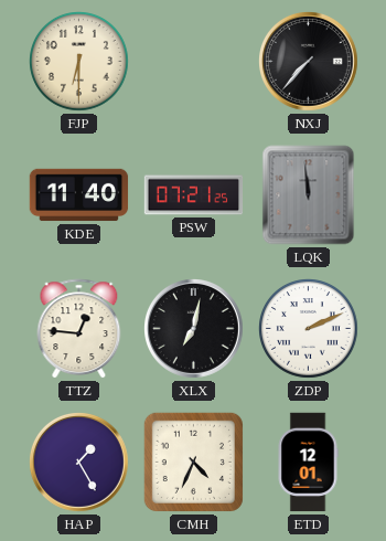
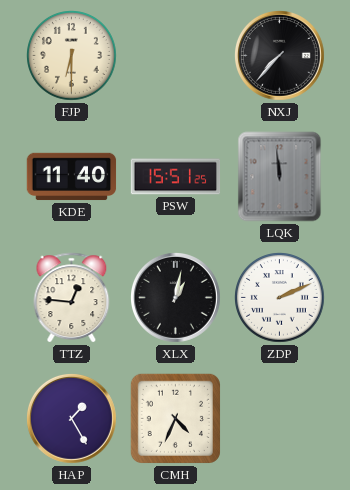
PSW: 07:21 -> 15:51 (176, 177)
XLX: 7:02 -> 1:02 (176, 298)
ETD: 12:01 -> none (308, 463)
